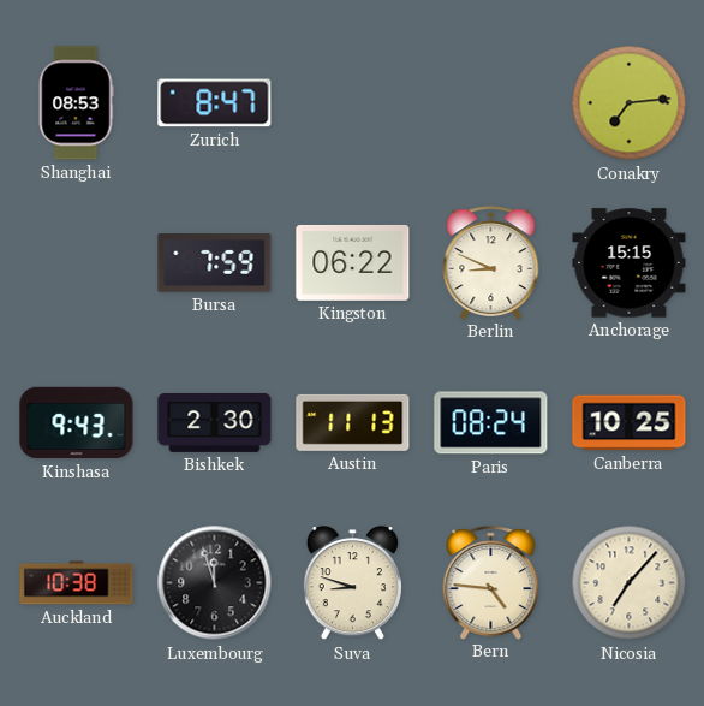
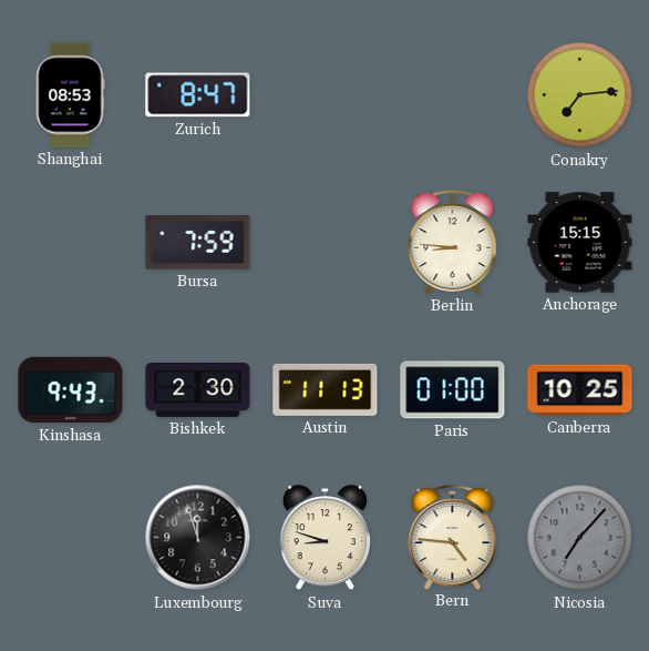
Kingston: 06:22 -> none (353, 263)
Berlin: 8:49 -> 8:46 (453, 242)
Paris: 08:24 -> 01:00 (453, 390)
Auckland: 10:38 -> none (77, 583)
Nicosia dial: cream -> grey (580, 538)
